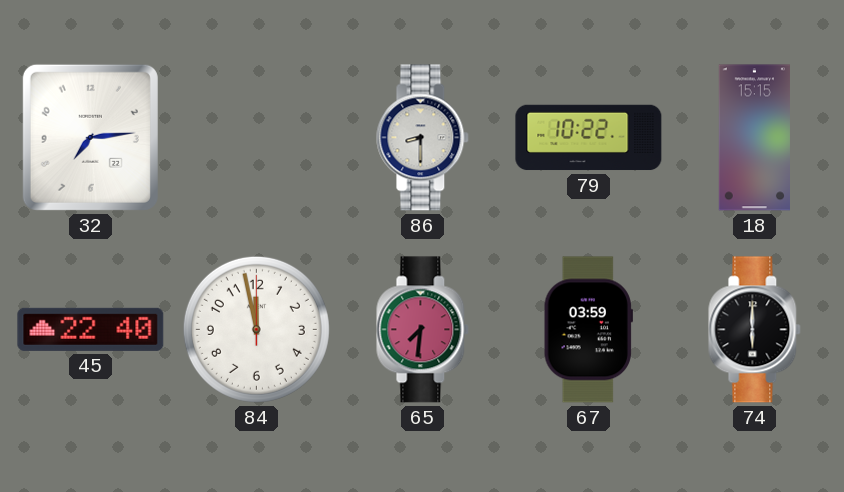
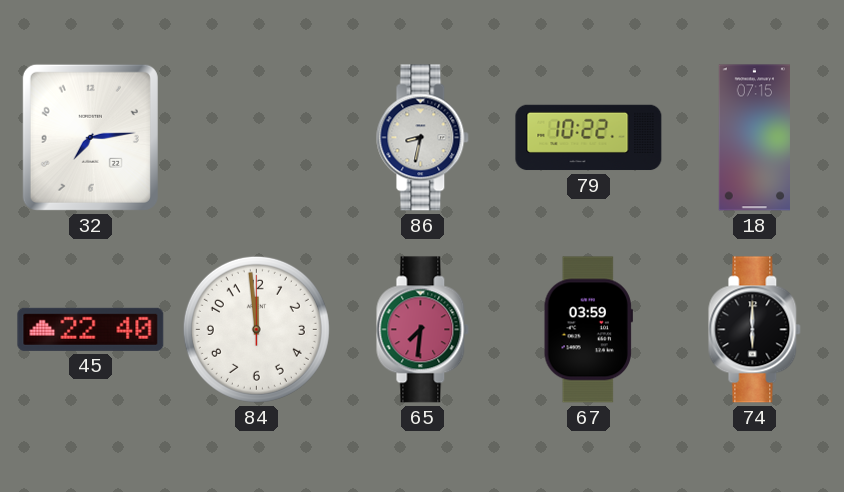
86: 8:30 -> 8:32 (423, 138)
18: 15:15 -> 07:15 (754, 138)
84: 11:58 -> 11:59 (256, 329)
